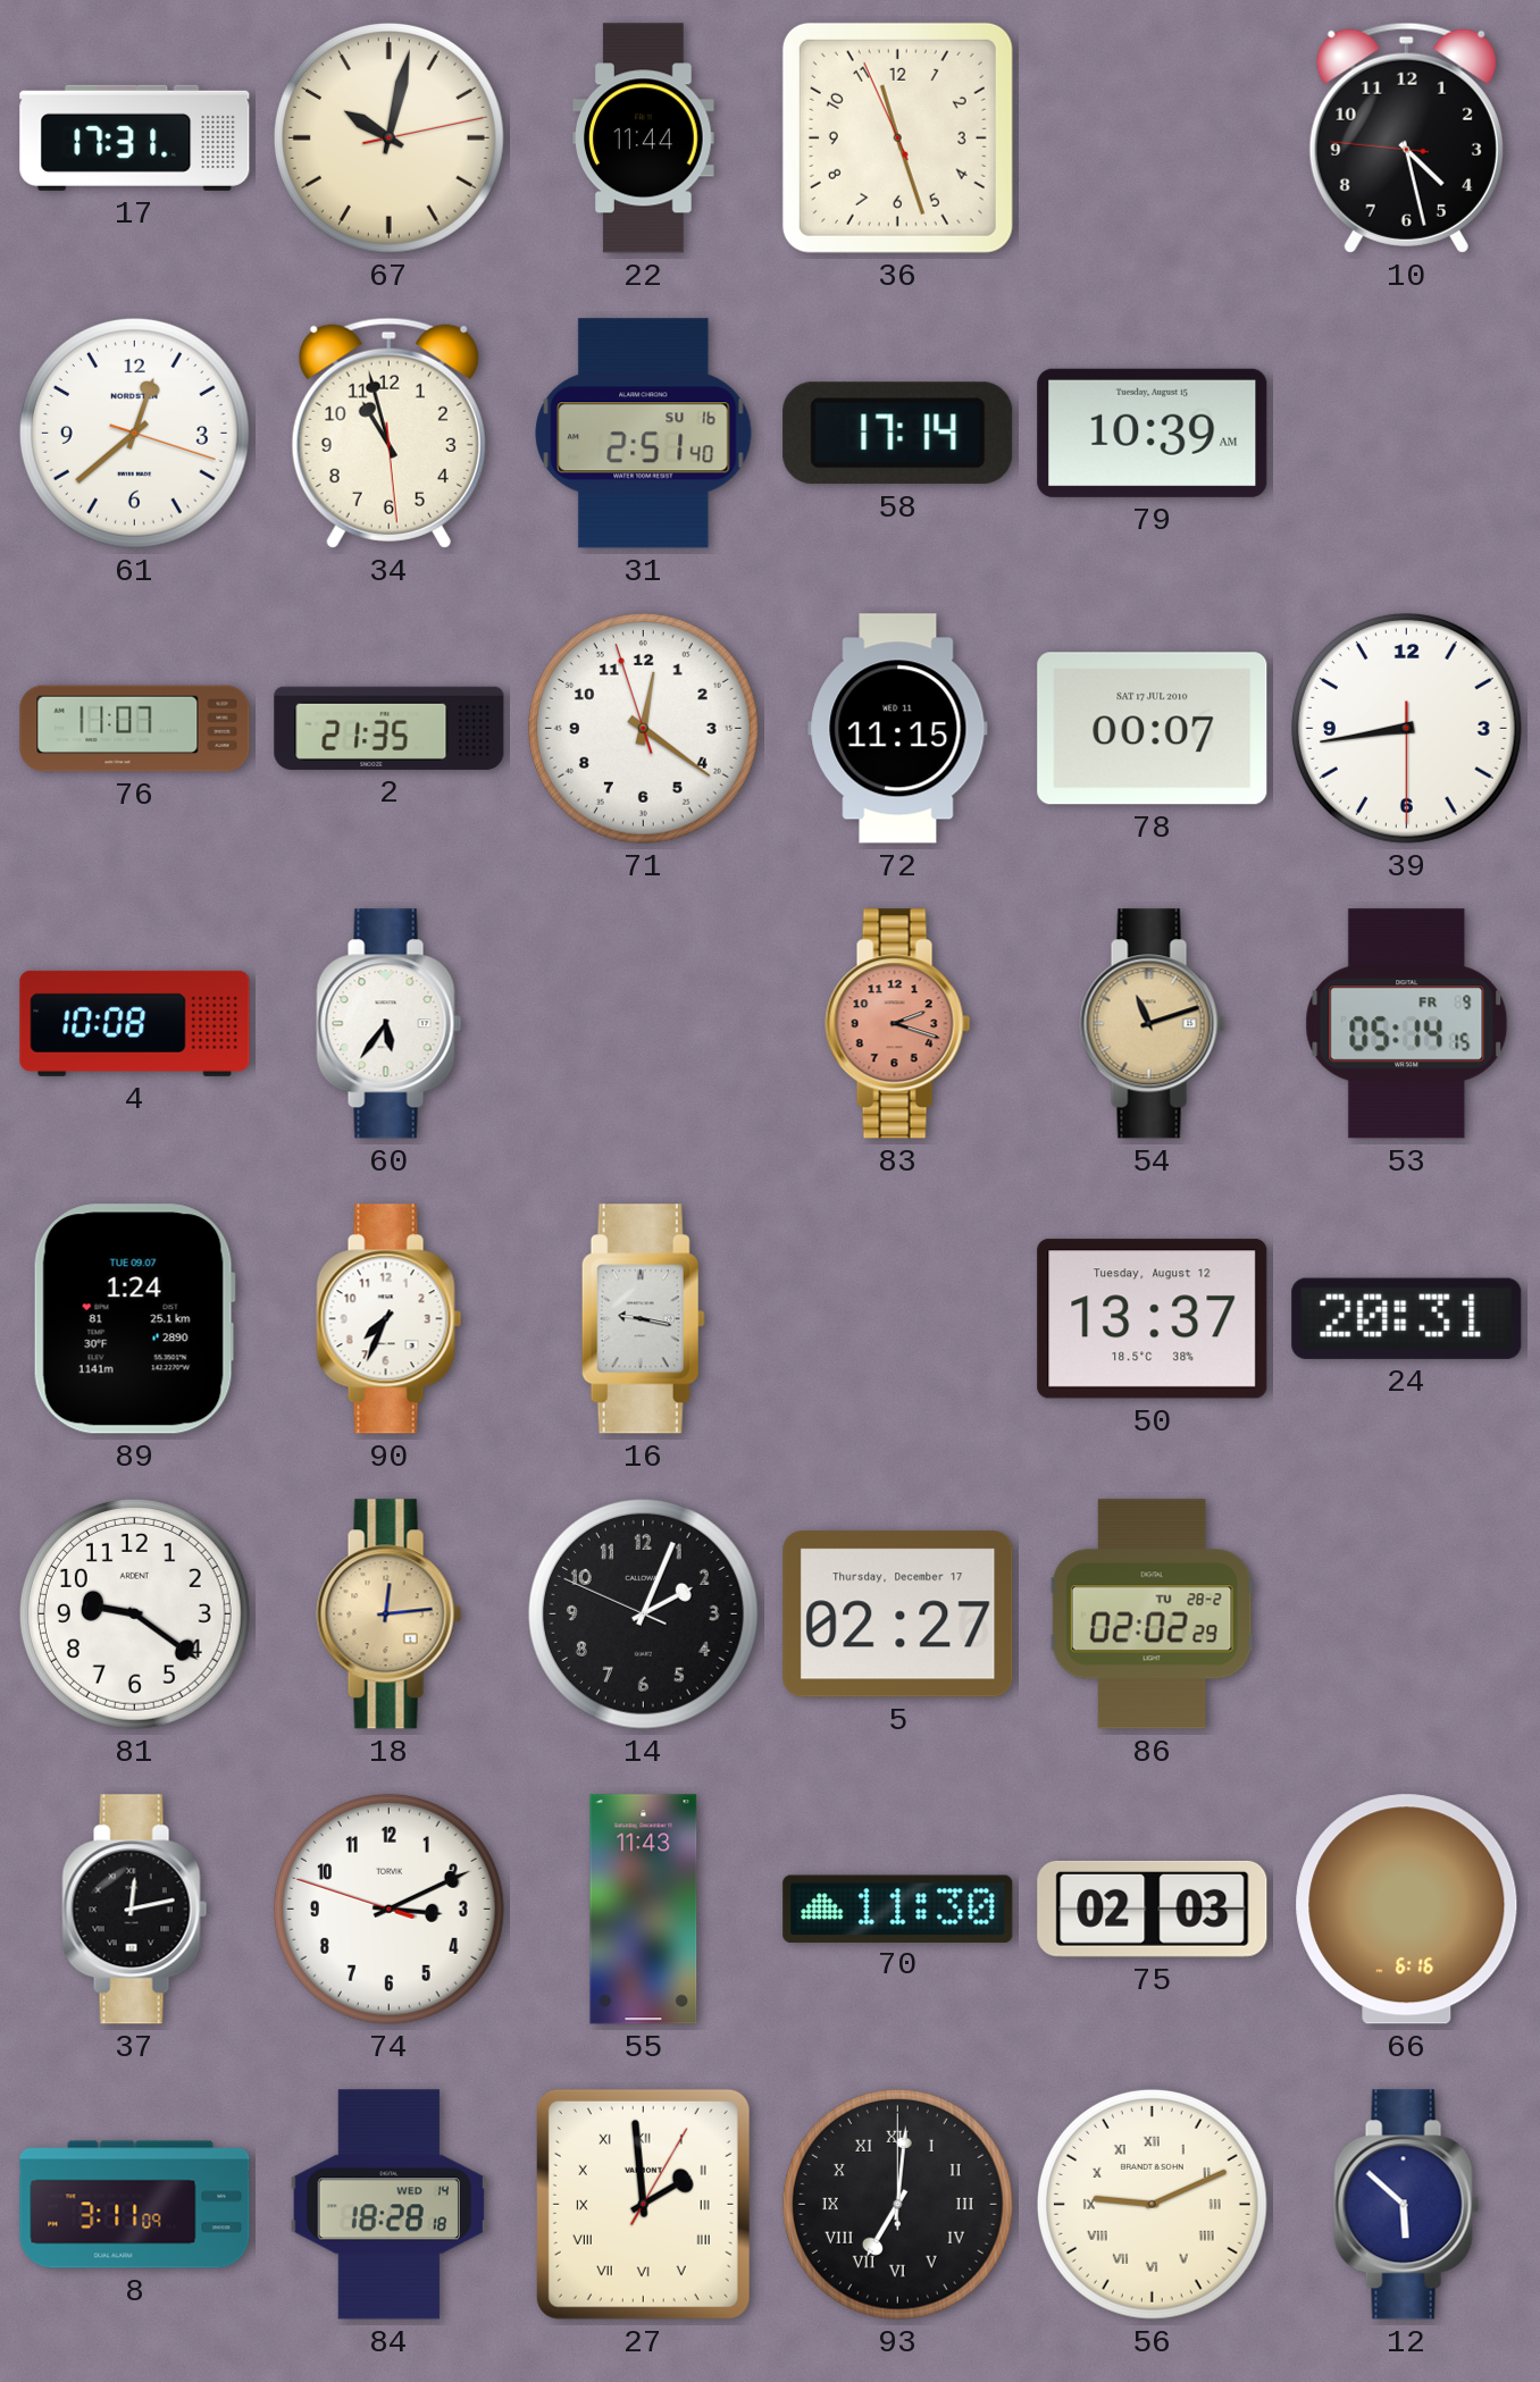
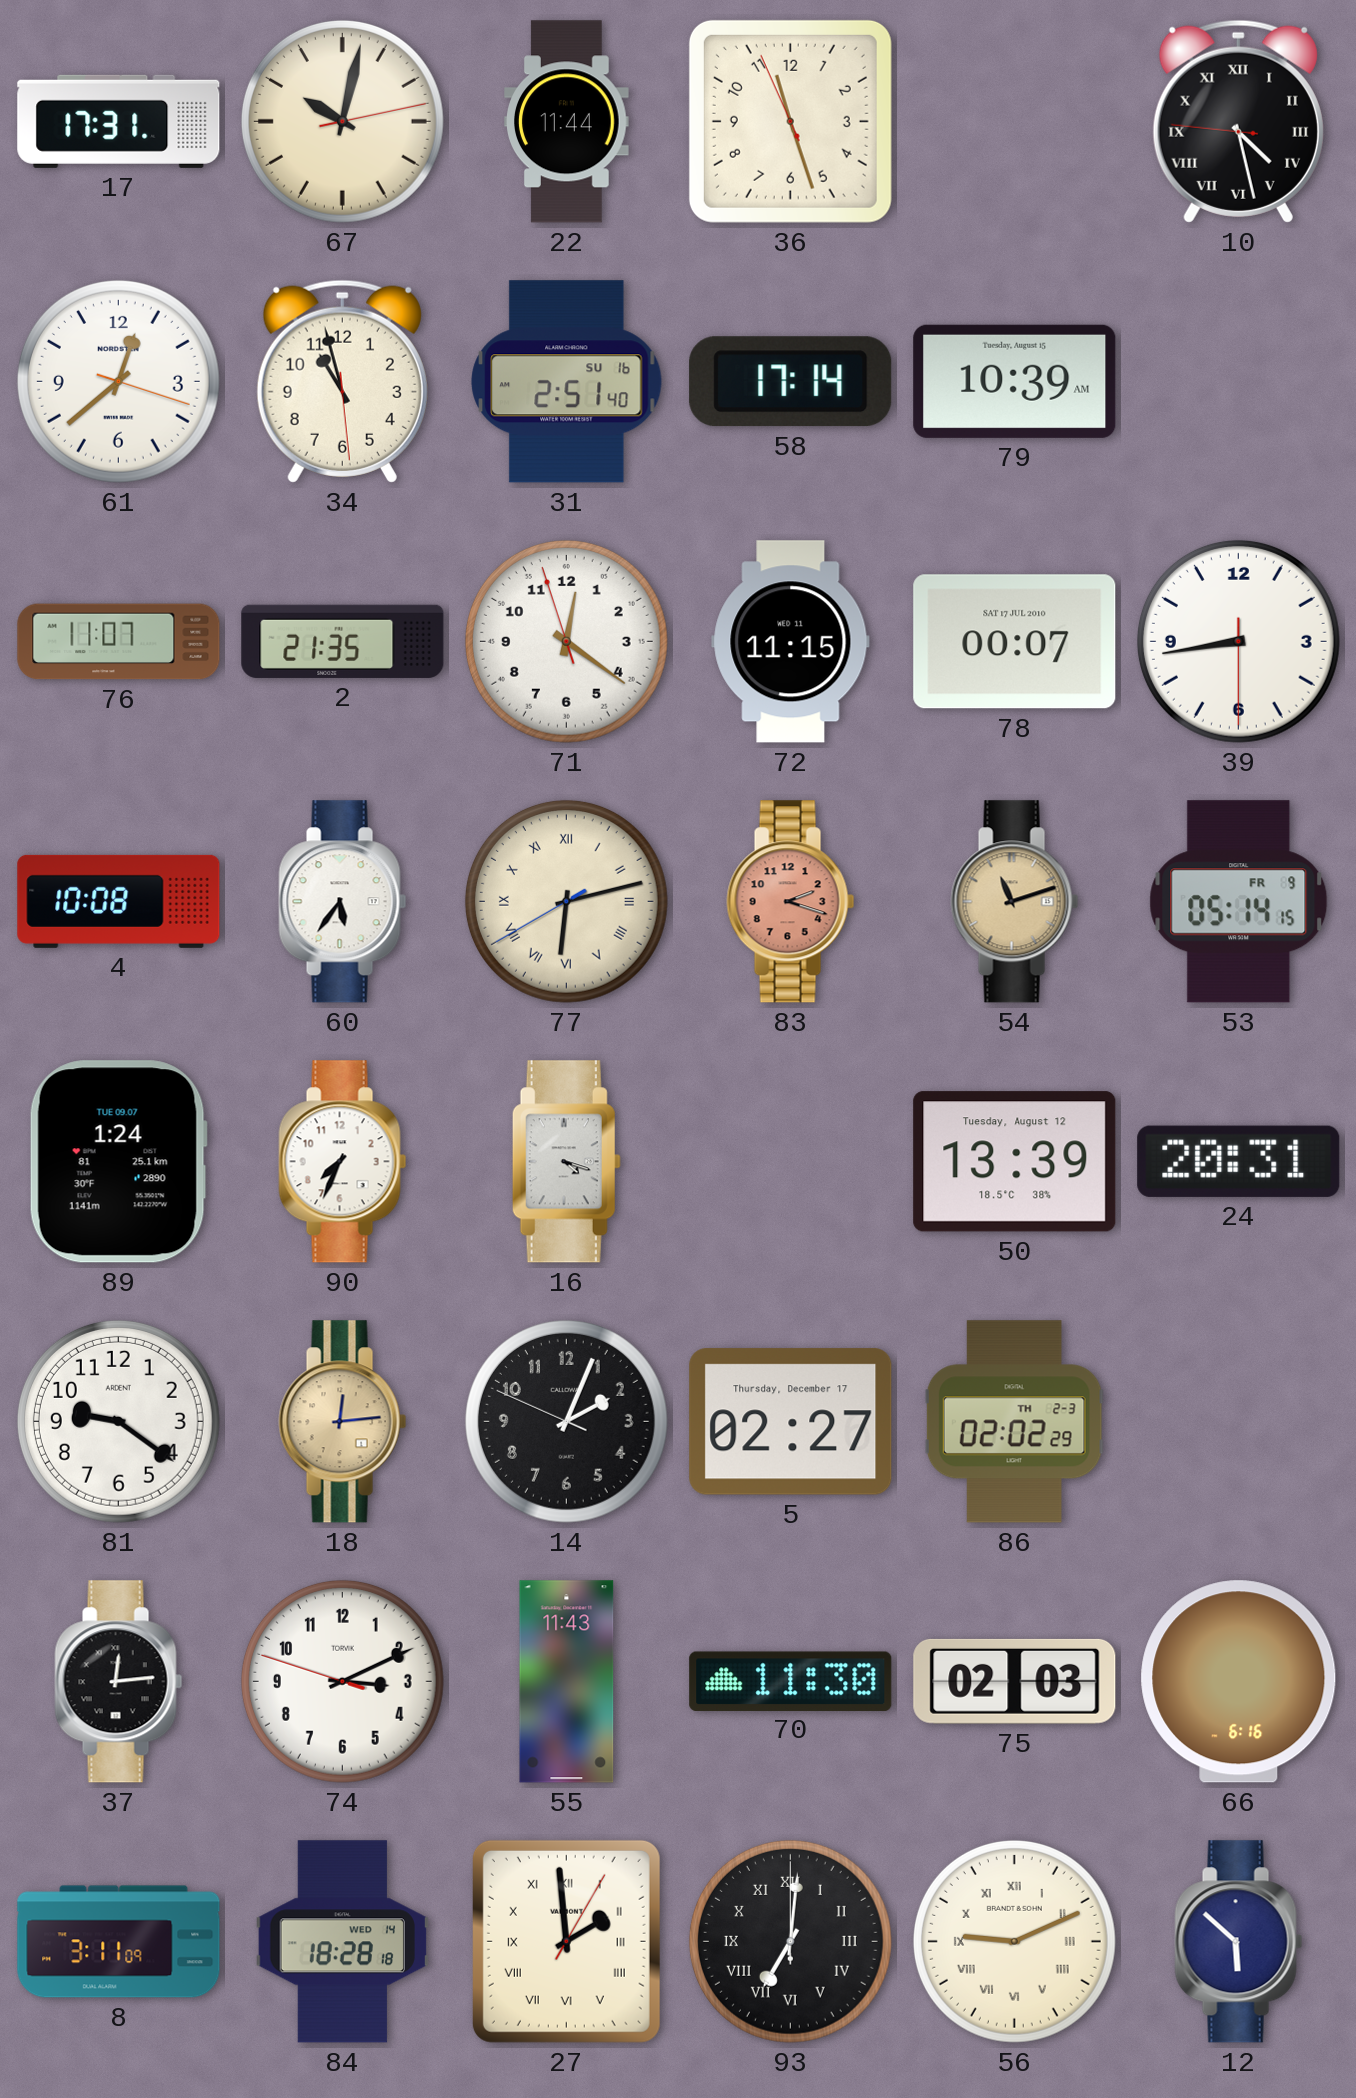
10 numerals: Arabic -> Roman (1238, 121)
77: none -> 6:12 (566, 901)
16: 9:17 -> 4:18 (566, 1162)
50: 13:37 -> 13:39 (1015, 1162)
86 date: TU 28-2 -> TH 2-3 (1014, 1422)
37: 12:13 -> 12:14 (119, 1682)
